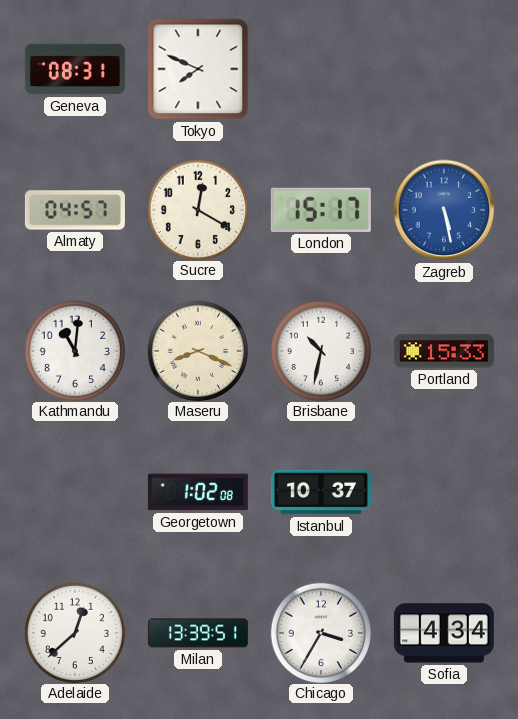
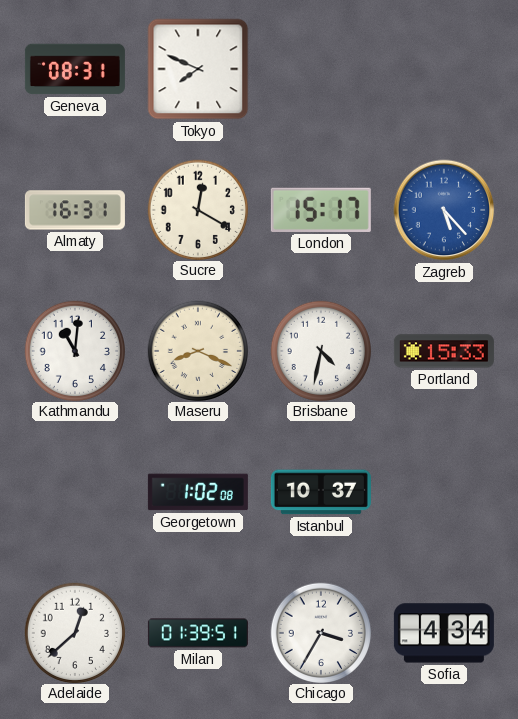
Almaty: 04:57 -> 16:31 (75, 210)
Zagreb: 5:28 -> 5:23 (444, 210)
Brisbane: 10:32 -> 4:32 (320, 350)
Milan: 13:39 -> 01:39 (198, 633)
